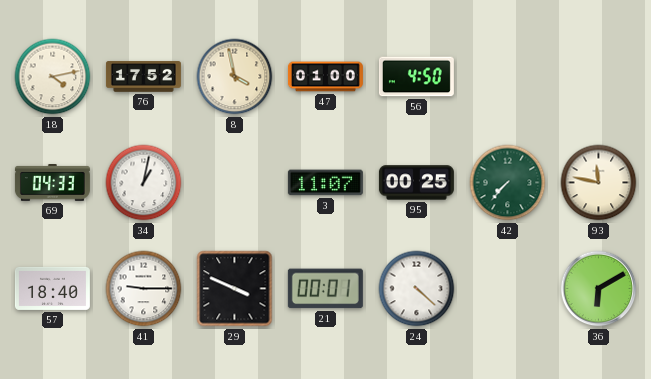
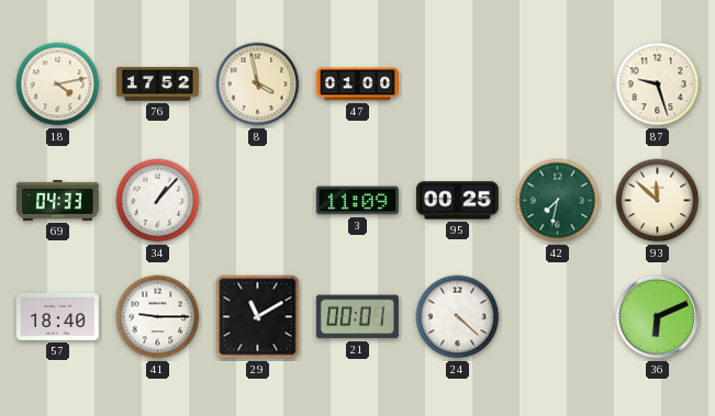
56: 4:50 -> none (416, 77)
87: none -> 9:27 (658, 85)
34: 1:02 -> 1:07 (158, 201)
3: 11:07 -> 11:09 (357, 201)
42: 7:37 -> 7:32 (558, 201)
93: 11:47 -> 11:52 (658, 201)
29: 3:49 -> 11:10 (258, 317)
36: 6:10 -> 6:11 (658, 317)
